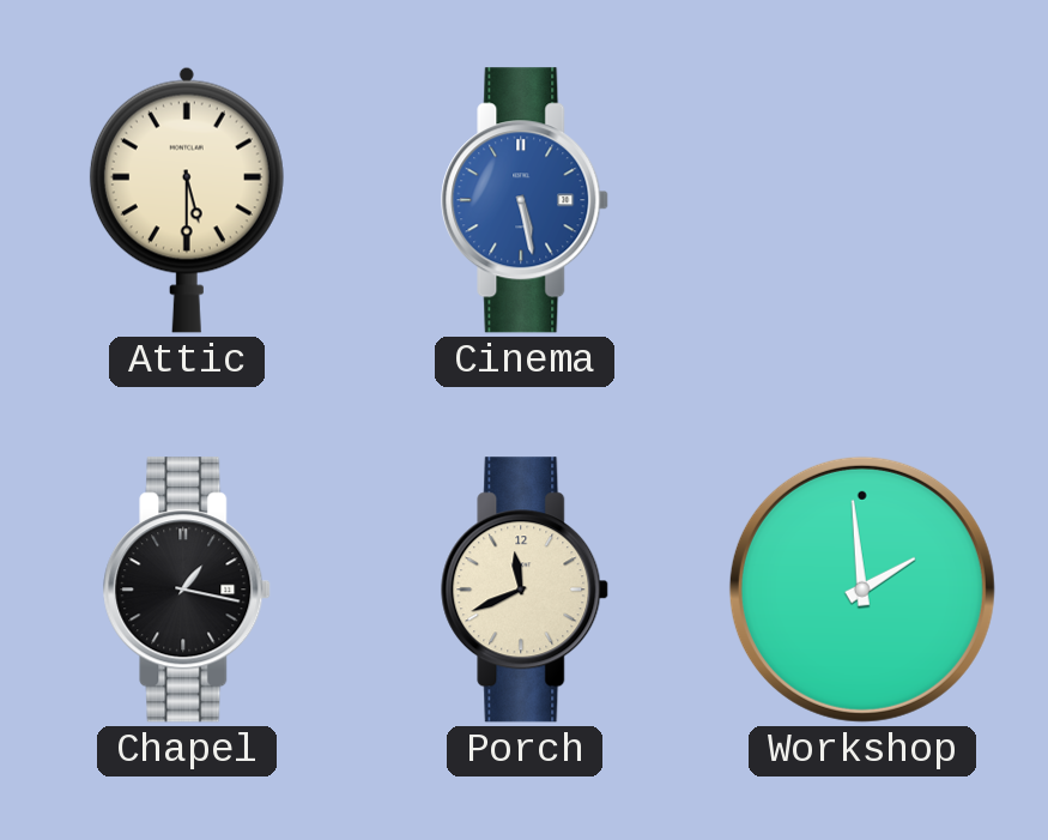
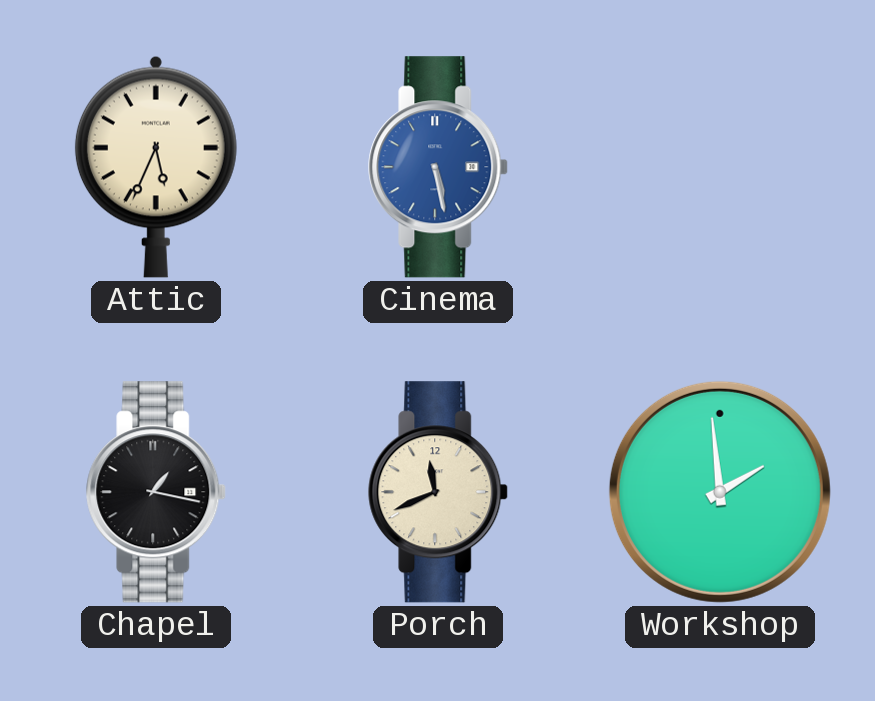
Attic: 5:30 -> 5:34 (156, 167)
